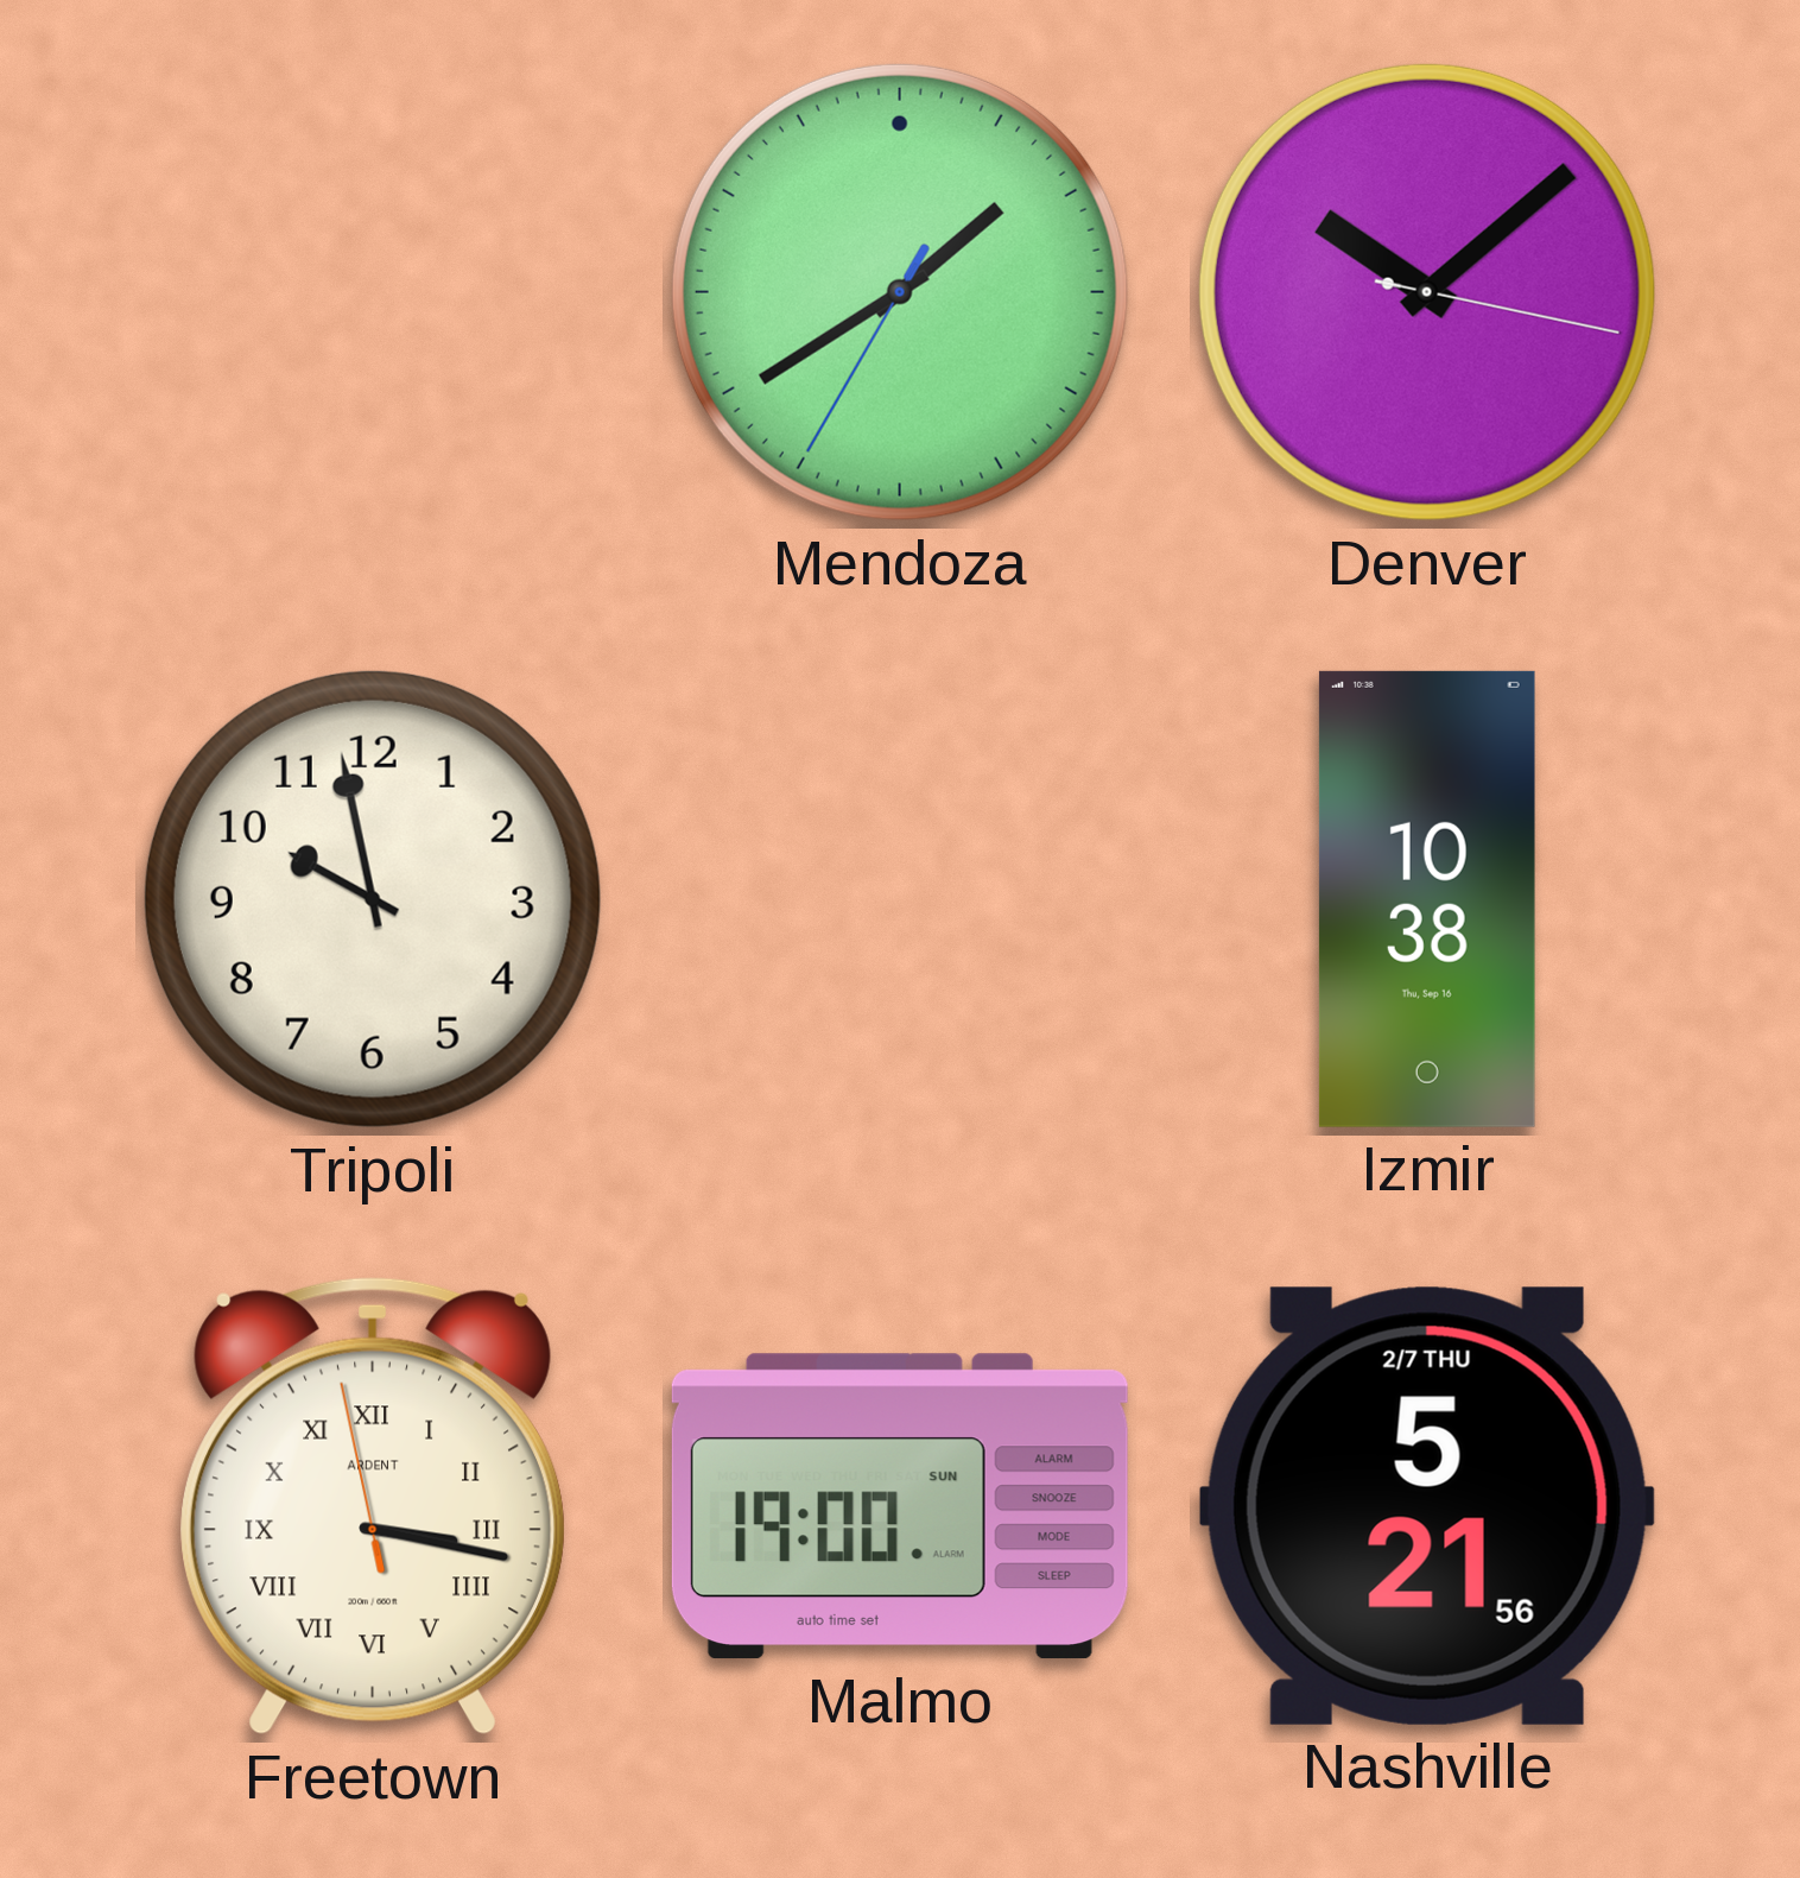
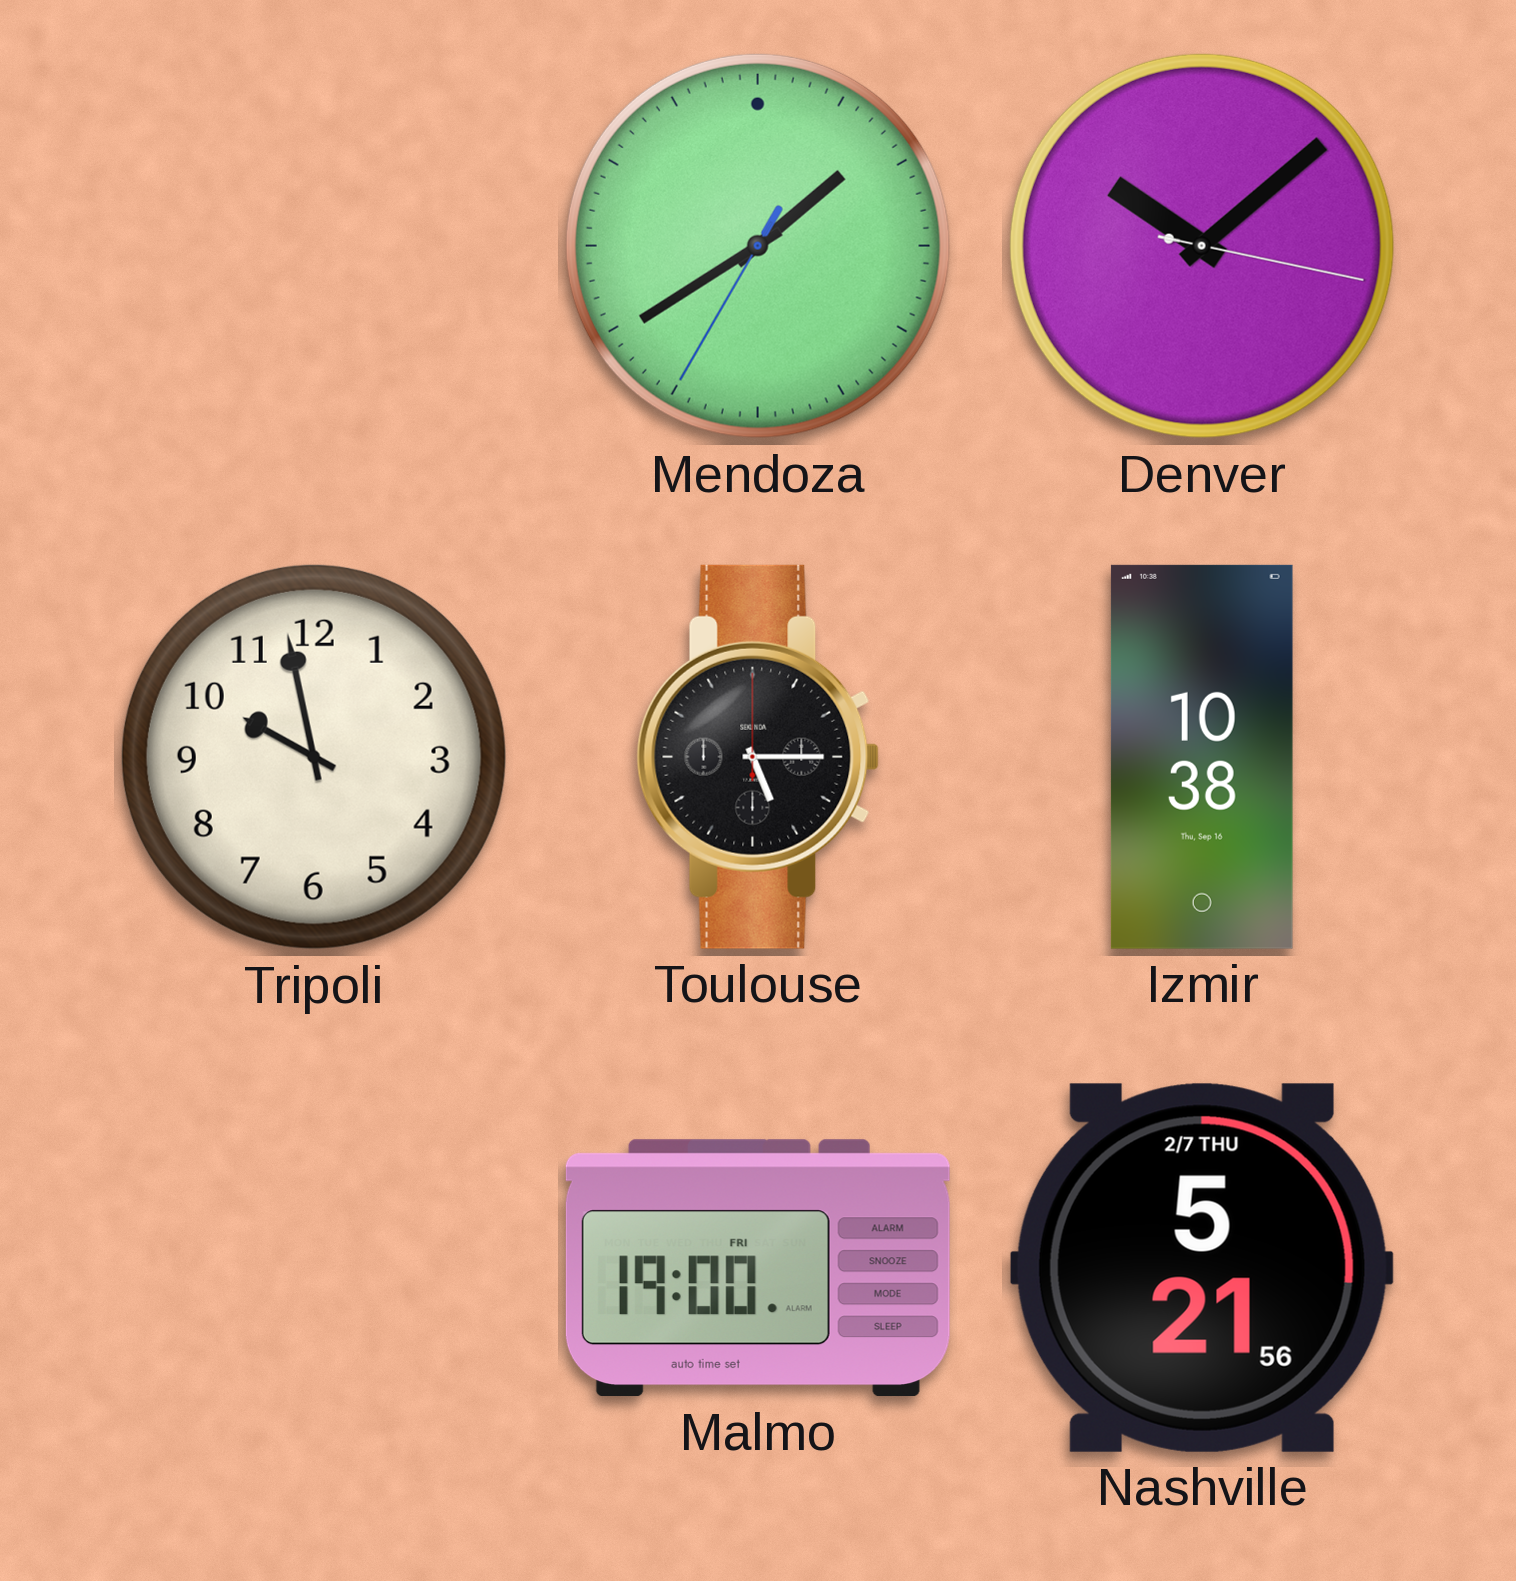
Toulouse: none -> 5:15 (758, 757)
Freetown: 3:16 -> none (373, 1506)
Malmo date: SUN -> FRI (758, 1268)
